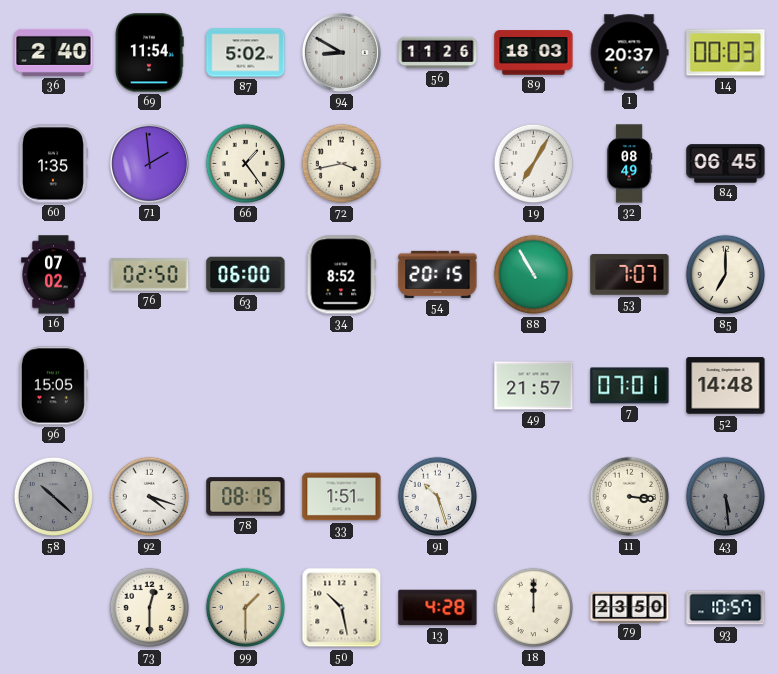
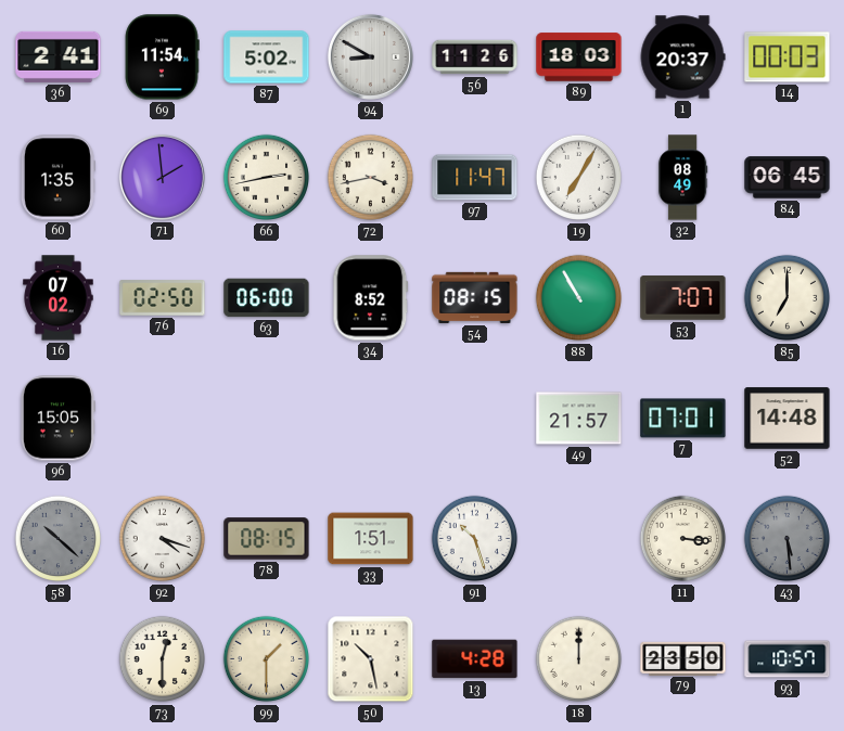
36: 2:40 -> 2:41 (59, 56)
66: 1:24 -> 2:43 (267, 178)
97: none -> 11:47 (475, 178)
54: 20:15 -> 08:15 (475, 297)
